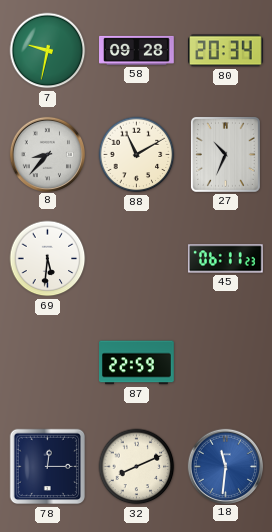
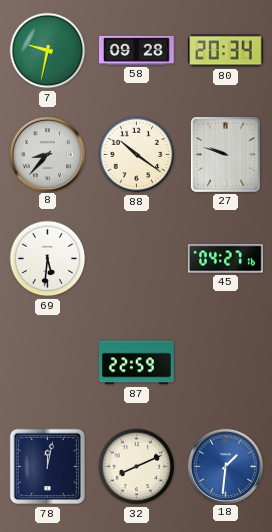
88: 11:10 -> 10:21 (137, 155)
27: 10:34 -> 9:48 (225, 154)
45: 06:11 -> 04:27 (226, 259)
78: 12:15 -> 12:02 (48, 467)
18: 11:31 -> 1:31 (225, 466)
